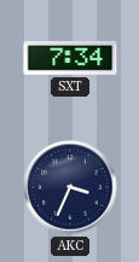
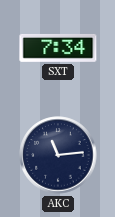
AKC: 3:34 -> 11:14 (58, 155)
